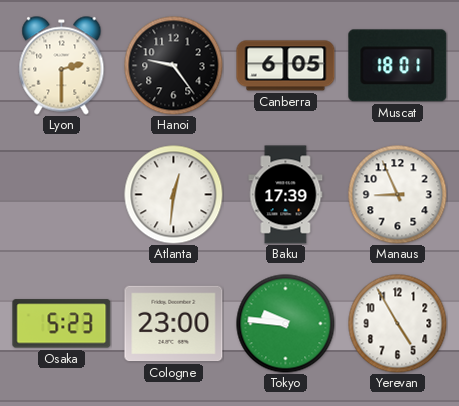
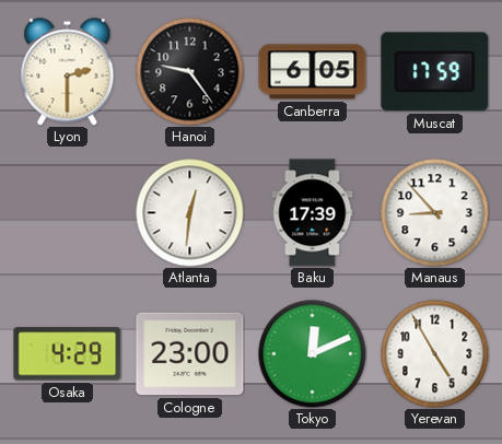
Muscat: 18:01 -> 17:59 (435, 72)
Manaus: 8:56 -> 8:53 (435, 213)
Osaka: 5:23 -> 4:29 (68, 354)
Tokyo: 9:46 -> 12:11 (313, 354)
